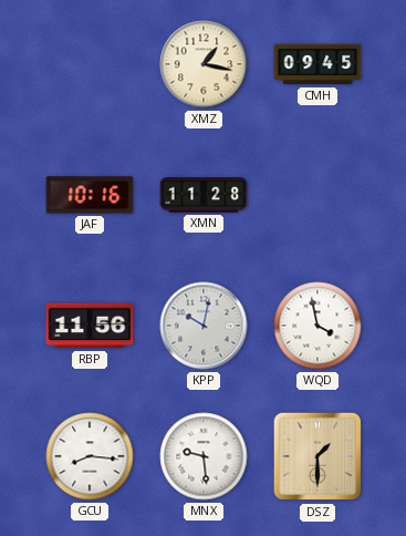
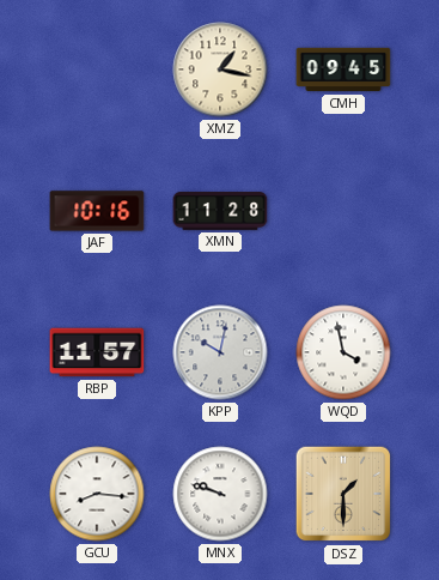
RBP: 11:56 -> 11:57 (97, 352)
MNX: 9:29 -> 9:48 (220, 494)
